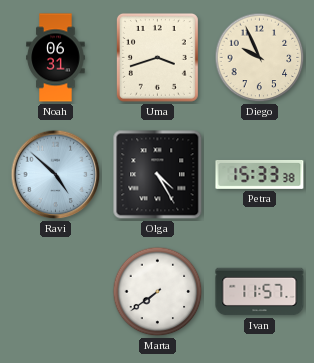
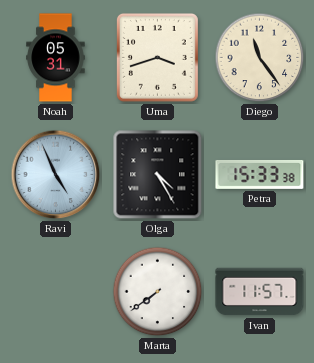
Noah: 06:31 -> 05:31 (56, 58)
Diego: 9:56 -> 11:24 (260, 58)
Ravi: 4:52 -> 4:56 (56, 175)
